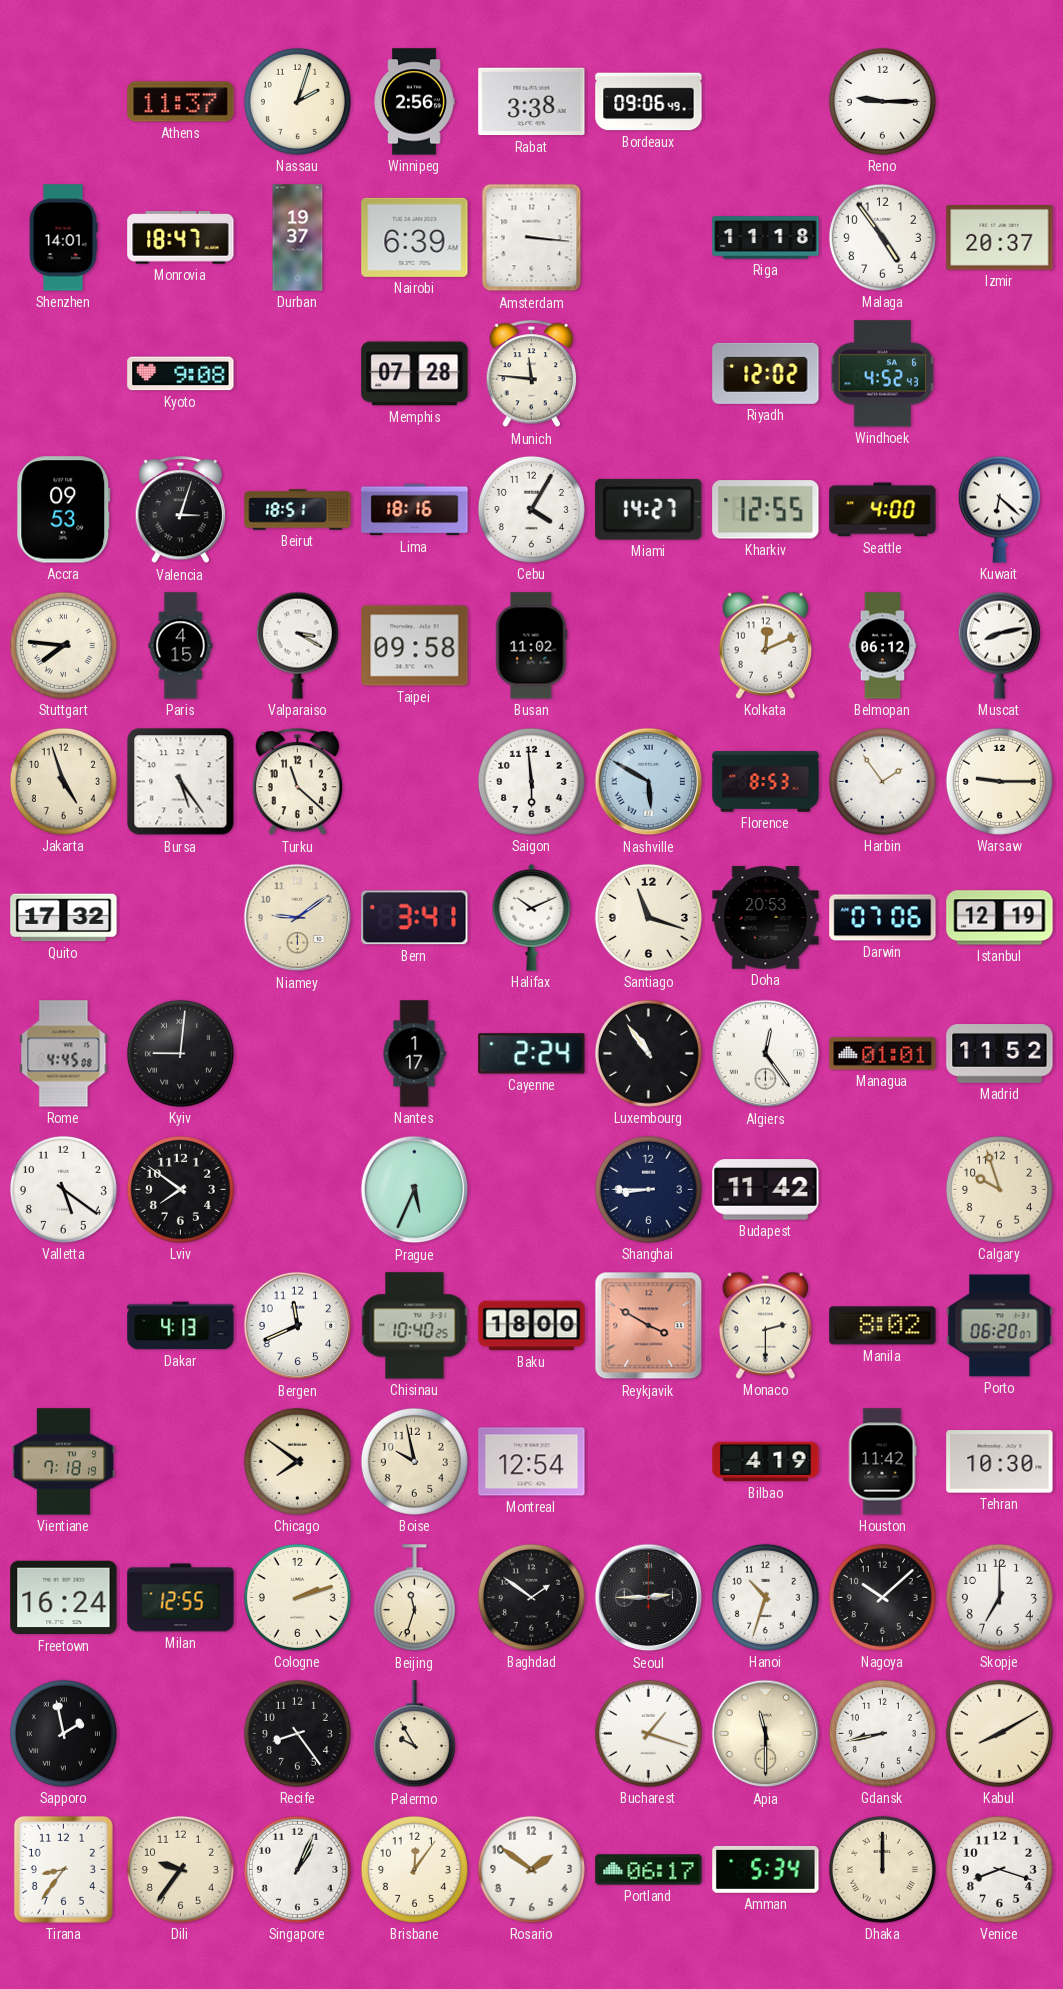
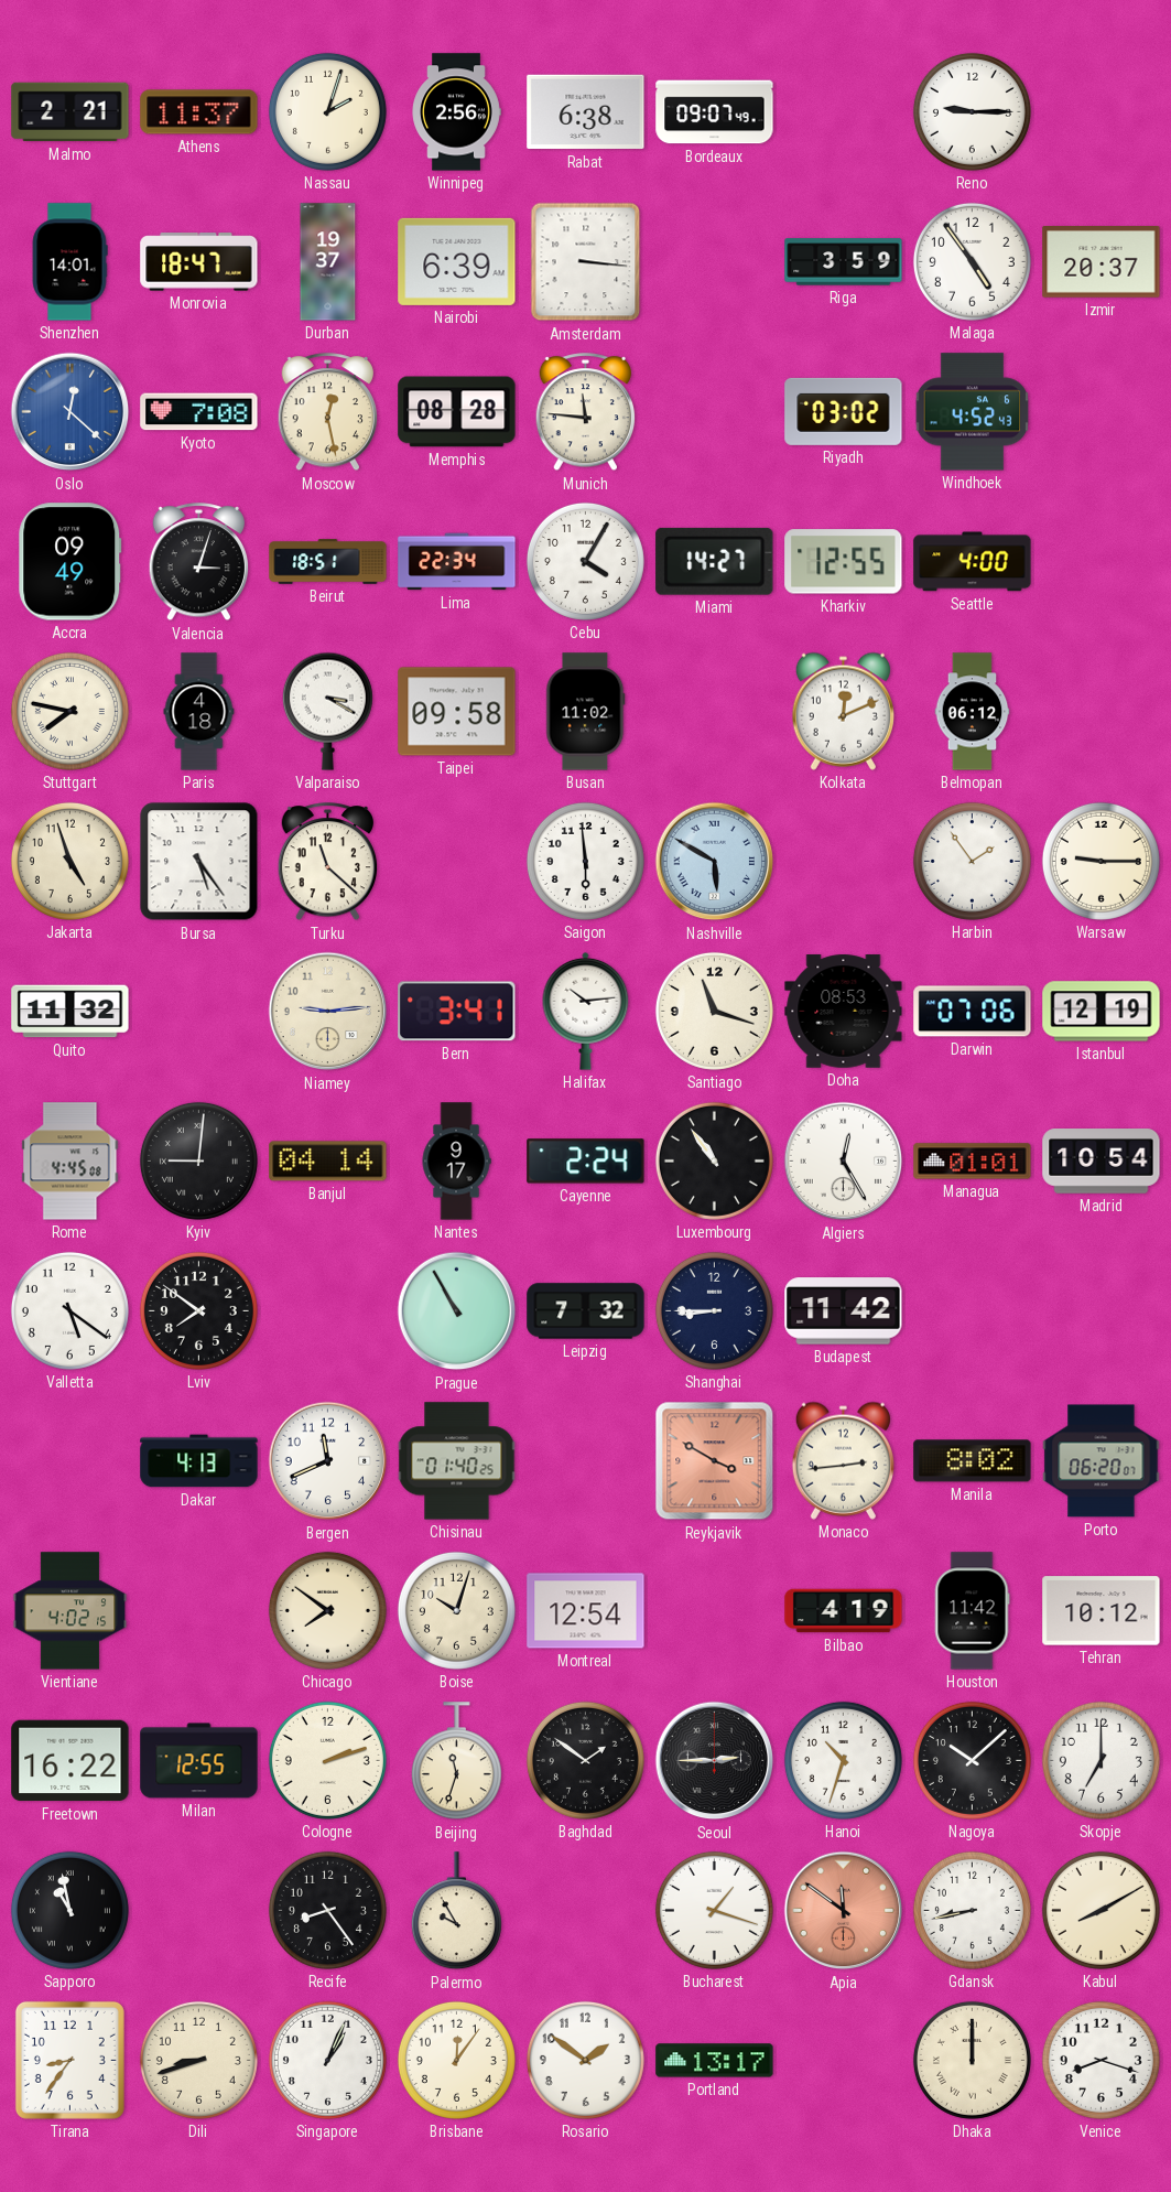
Malmo: none -> 2:21 (71, 112)
Rabat: 3:38 -> 6:38 (586, 112)
Bordeaux: 09:06 -> 09:07 (715, 112)
Riga: 11:18 -> 3:59 (844, 262)
Oslo: none -> 12:22 (71, 412)
Kyoto: 9:08 -> 7:08 (199, 412)
Moscow: none -> 12:28 (328, 412)
Memphis: 07:28 -> 08:28 (457, 412)
Riyadh: 12:02 -> 03:02 (844, 411)
Accra: 09:53 -> 09:49 (71, 562)
Lima: 18:16 -> 22:34 (457, 562)
Kuwait: 6:22 -> none (999, 509)
Stuttgart: 7:46 -> 7:47 (69, 711)
Paris: 4:15 -> 4:18 (199, 712)
Muscat: 8:13 -> none (999, 645)
Florence: 8:53 -> none (766, 782)
Quito: 17:32 -> 11:32 (71, 1012)
Niamey: 9:09 -> 9:14 (328, 1012)
Halifax: 10:11 -> 10:14 (586, 1011)
Doha: 20:53 -> 08:53 (844, 1012)
Banjul: none -> 04:14 (328, 1162)
Nantes: 1:17 -> 9:17 (456, 1162)
Algiers: 12:24 -> 12:25 (844, 1162)
Madrid: 11:52 -> 10:54 (1102, 1162)
Prague: 5:34 -> 10:55 (457, 1311)
Leipzig: none -> 7:32 (586, 1311)
Calgary: 9:57 -> none (999, 1189)
Chisinau: 10:40 -> 01:40 (457, 1461)
Baku: 18:00 -> none (532, 1326)
Monaco: 2:30 -> 2:44 (843, 1460)
Vientiane: 7:18 -> 4:02 (71, 1611)
Boise: 9:58 -> 10:03 (456, 1610)
Tehran: 10:30 -> 10:12 (1102, 1611)
Freetown: 16:24 -> 16:22 (71, 1761)
Sapporo: 1:58 -> 10:58 (69, 1910)
Apia: 11:30 -> 11:51 (844, 1911)
Apia dial: cream -> salmon (844, 1911)
Dili: 9:36 -> 8:42 (198, 2060)
Portland: 06:17 -> 13:17 (715, 2061)
Amman: 5:34 -> none (766, 1869)
